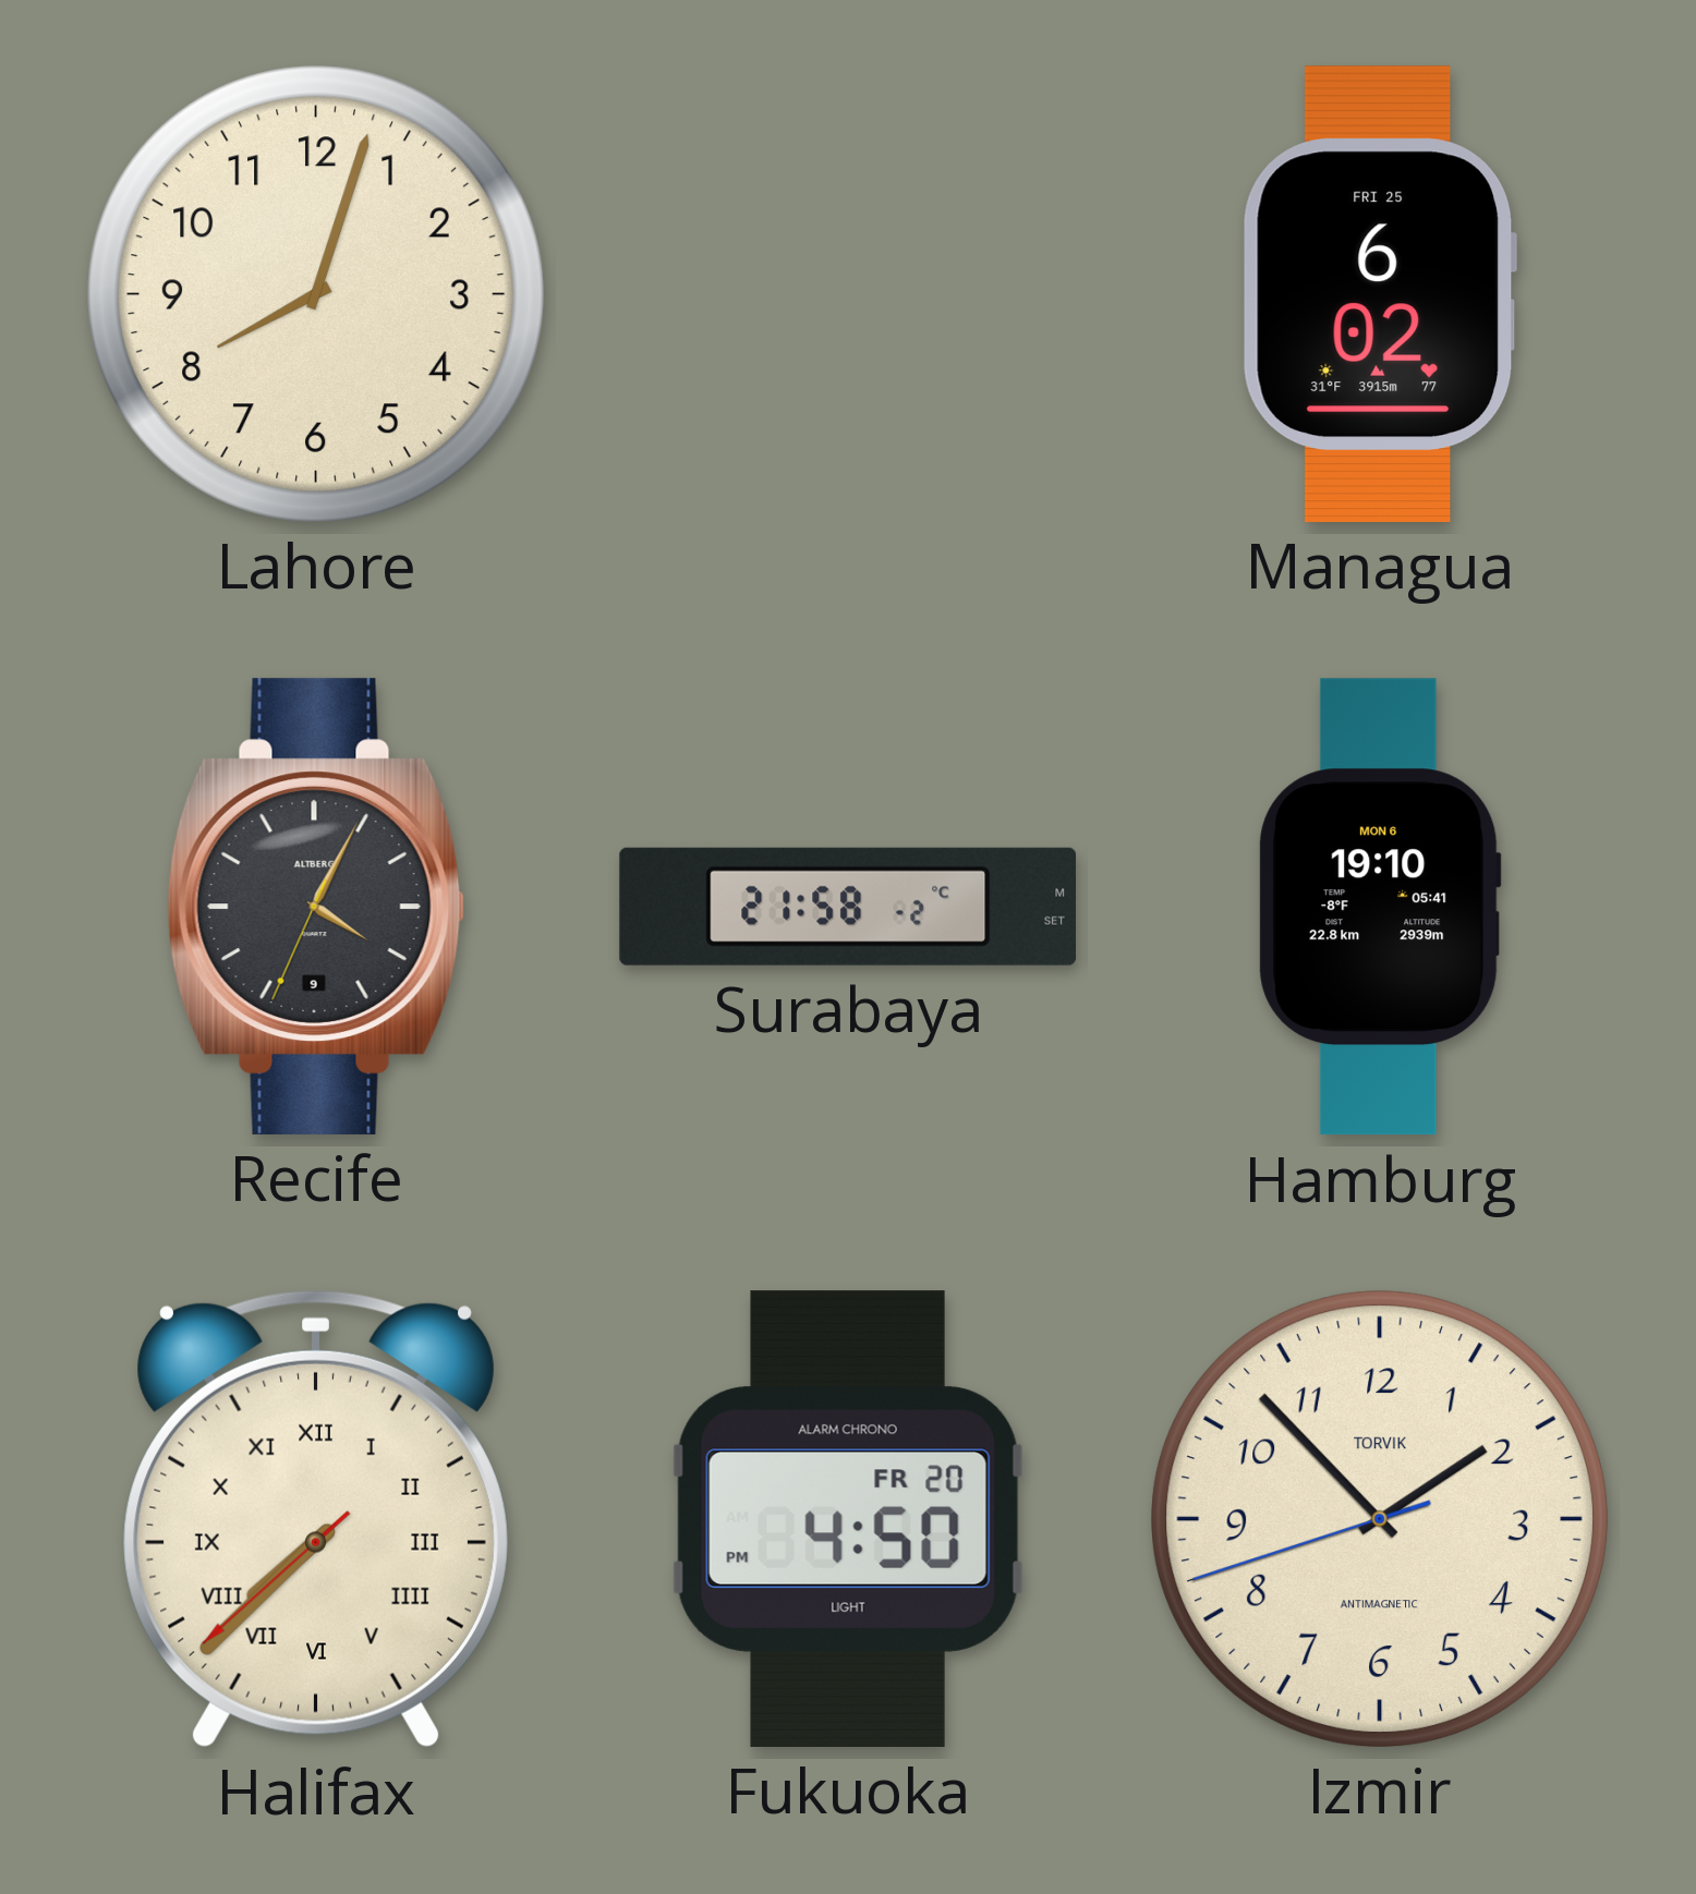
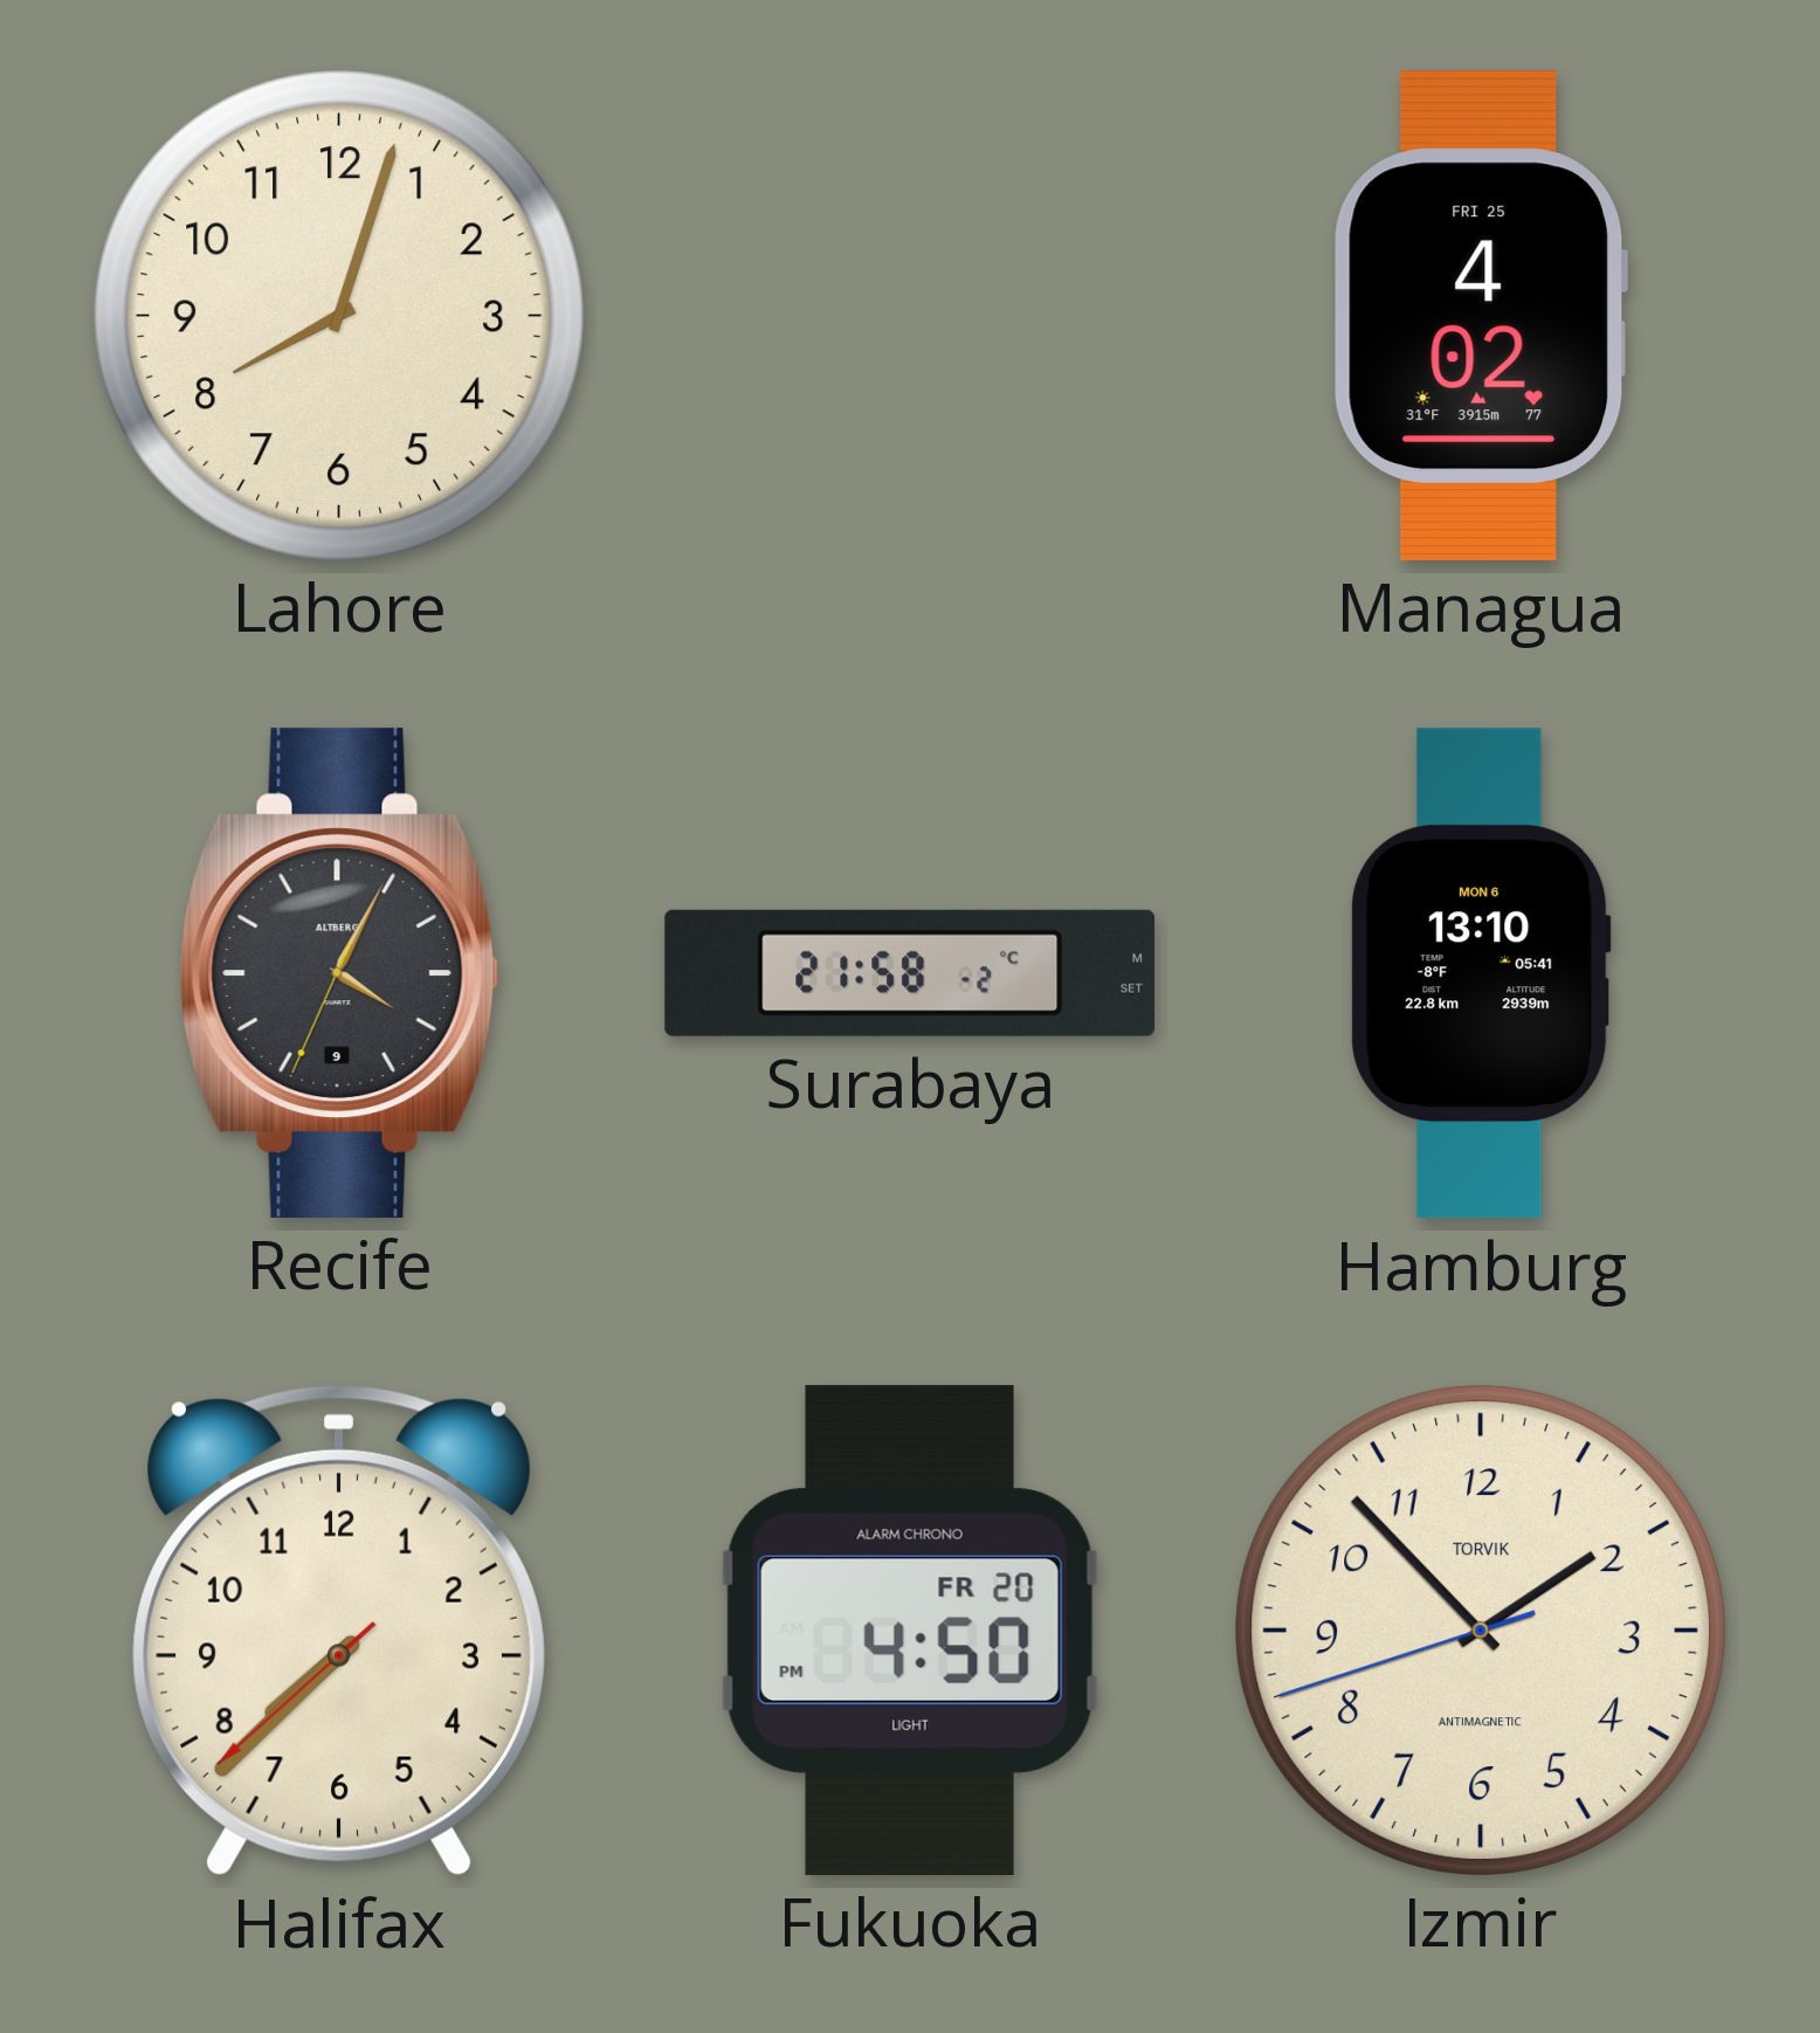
Managua: 6:02 -> 4:02 (1480, 316)
Hamburg: 19:10 -> 13:10 (1481, 973)
Halifax numerals: Roman -> Arabic (339, 1631)
